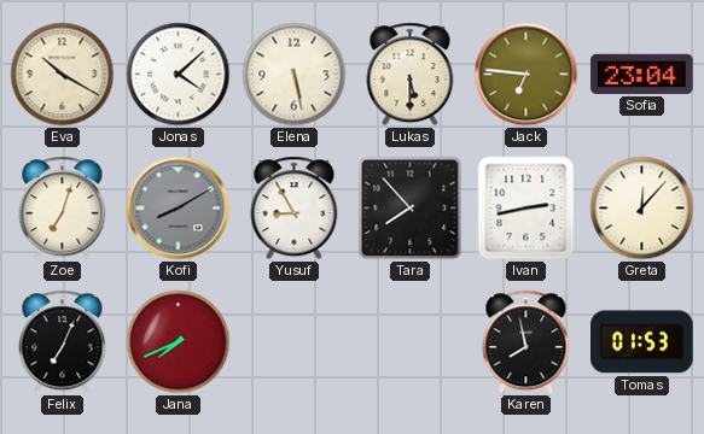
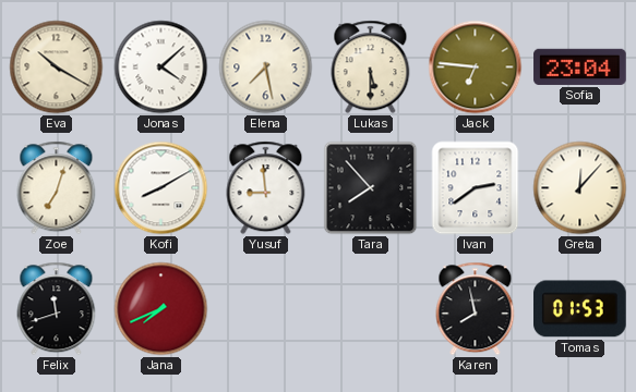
Elena: 5:28 -> 7:28 (266, 68)
Kofi dial: grey -> white (161, 188)
Yusuf: 8:55 -> 8:59 (266, 188)
Ivan: 2:43 -> 2:39 (476, 188)
Felix: 7:04 -> 11:42 (57, 309)
